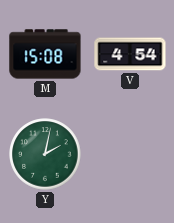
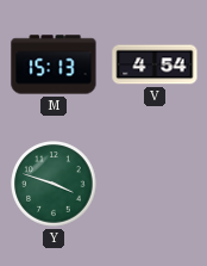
M: 15:08 -> 15:13 (54, 64)
Y: 2:02 -> 3:48 (54, 184)
